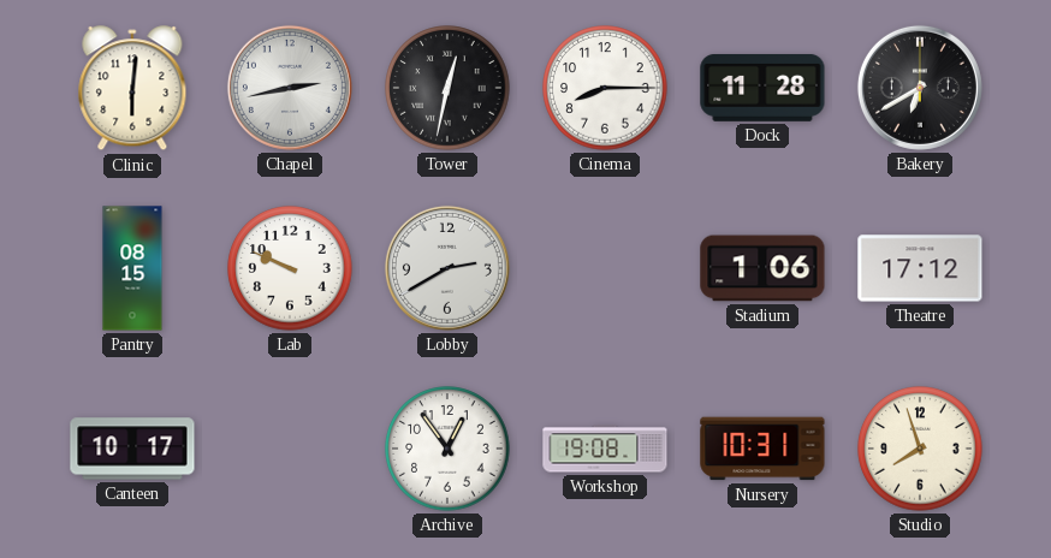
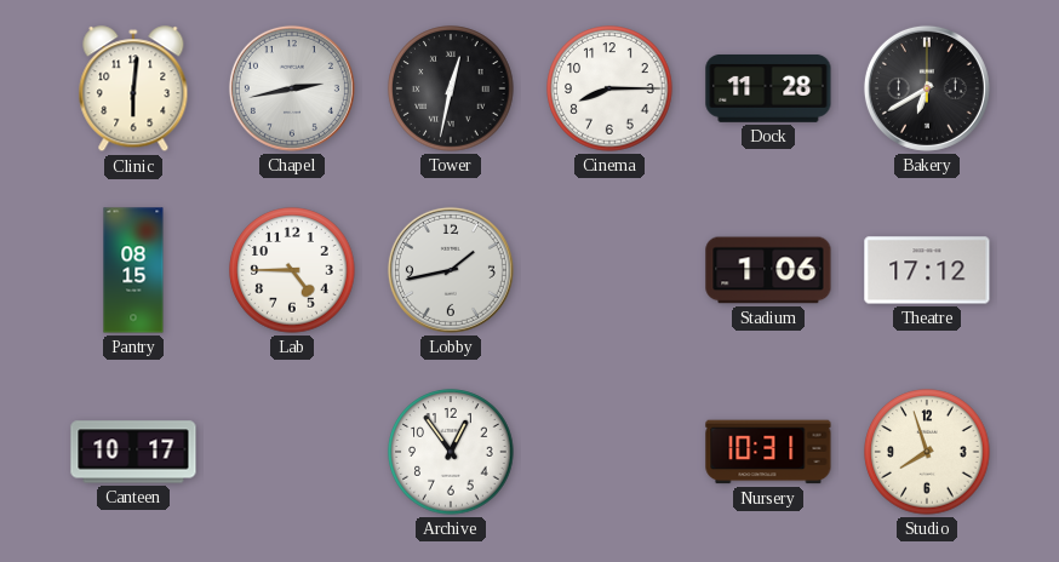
Lab: 9:49 -> 4:45 (292, 270)
Lobby: 2:40 -> 1:43 (451, 270)
Workshop: 19:08 -> none (605, 449)
